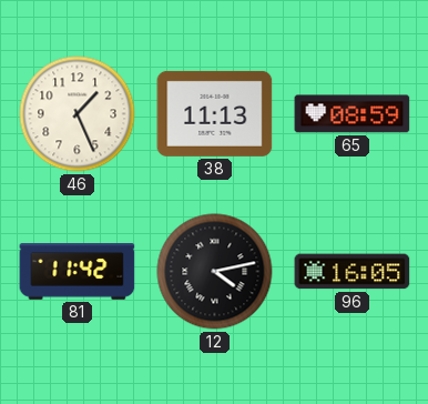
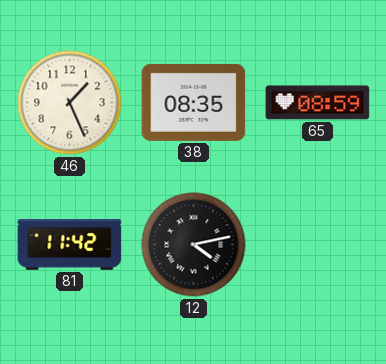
38: 11:13 -> 08:35 (194, 102)
96: 16:05 -> none (353, 272)
